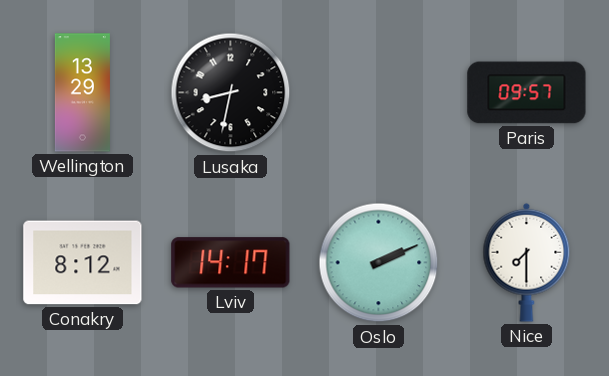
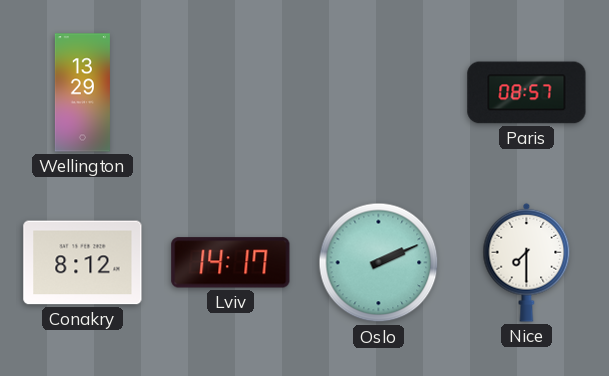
Lusaka: 8:32 -> none (231, 93)
Paris: 09:57 -> 08:57 (527, 93)
